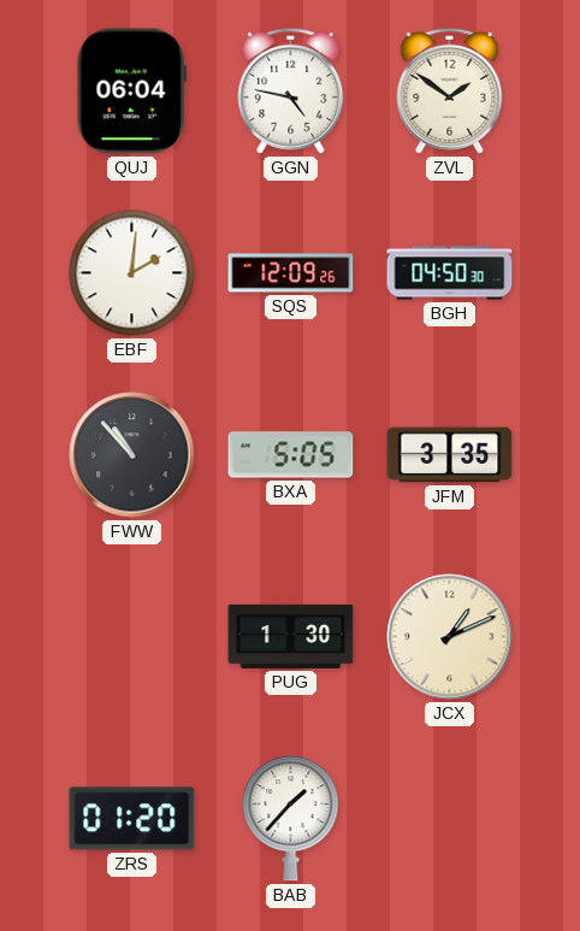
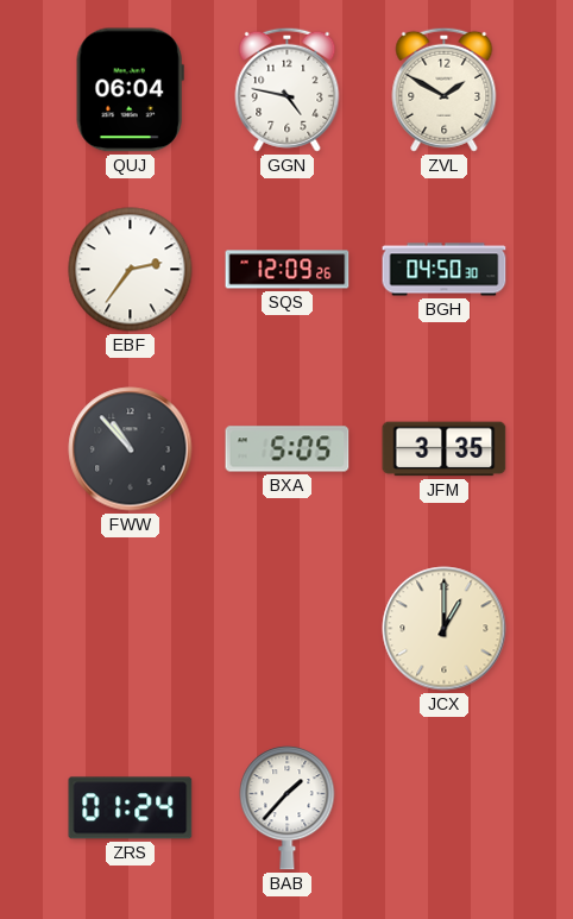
ZVL: 1:51 -> 1:50 (445, 89)
EBF: 2:01 -> 2:36 (131, 270)
PUG: 1:30 -> none (291, 636)
JCX: 1:11 -> 1:00 (445, 629)
ZRS: 01:20 -> 01:24 (131, 808)
